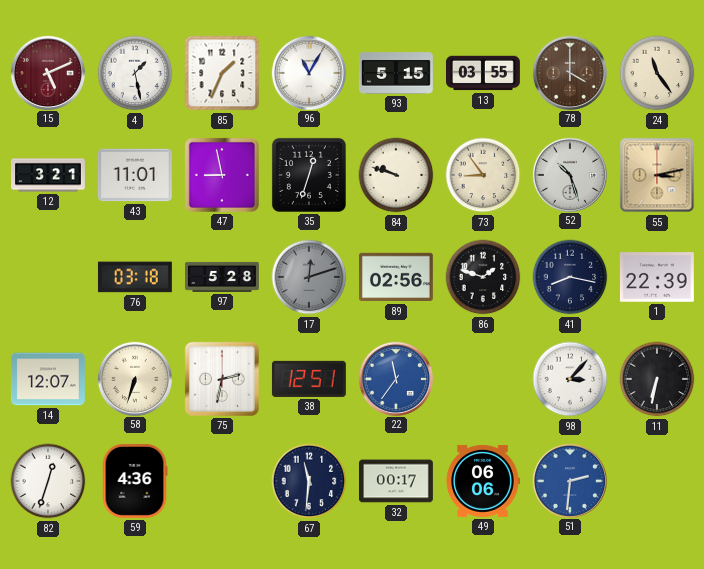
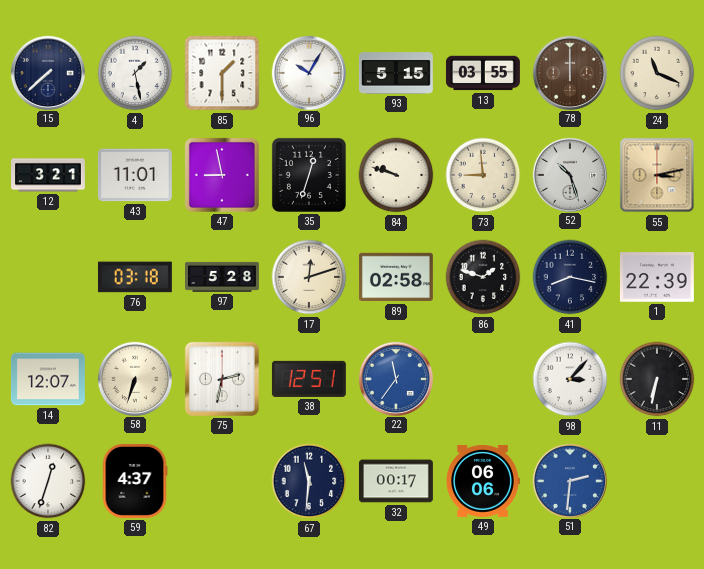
15: 5:11 -> 7:38 (47, 72)
15 dial: burgundy -> navy (47, 72)
85: 1:34 -> 1:30 (222, 73)
96: 11:05 -> 10:05 (308, 72)
78: 4:00 -> 12:00 (569, 72)
24: 11:24 -> 11:19 (657, 73)
73: 8:54 -> 8:59 (483, 175)
17 dial: grey -> cream (309, 277)
89: 02:56 -> 02:58 (396, 277)
59: 4:36 -> 4:37 (135, 481)
